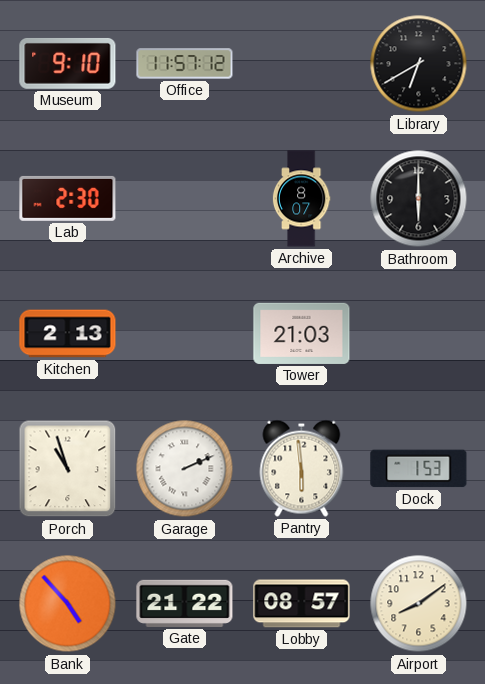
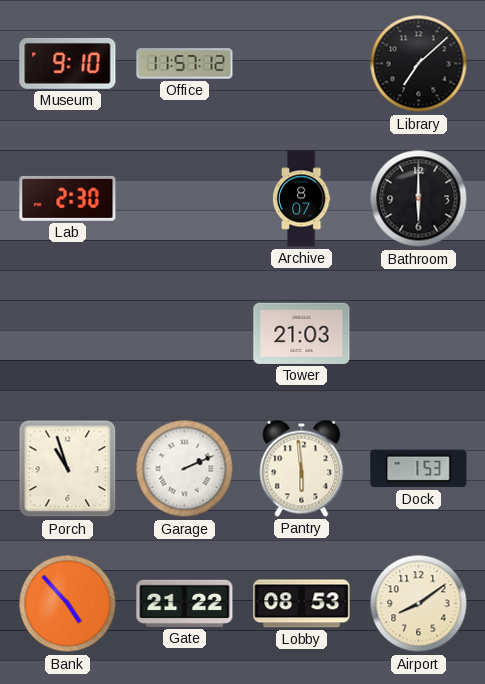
Library: 6:40 -> 7:08 (419, 64)
Kitchen: 2:13 -> none (68, 334)
Lobby: 08:57 -> 08:53 (302, 604)
